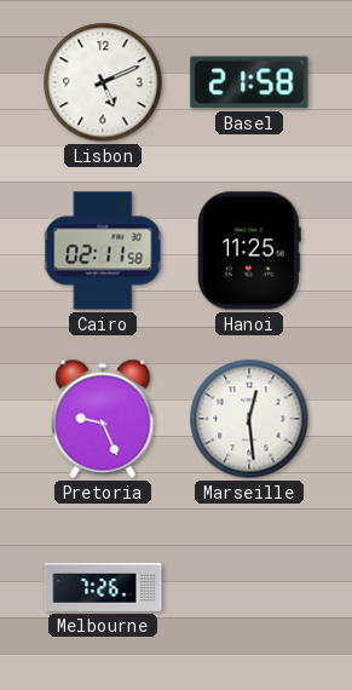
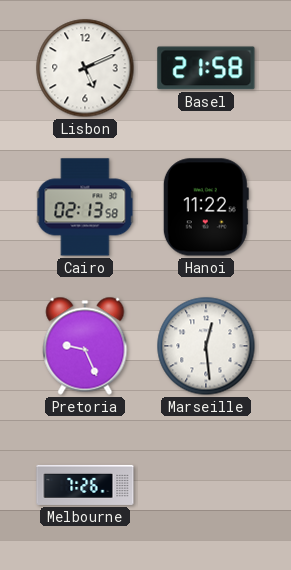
Cairo: 02:11 -> 02:13 (85, 207)
Hanoi: 11:25 -> 11:22 (206, 207)
